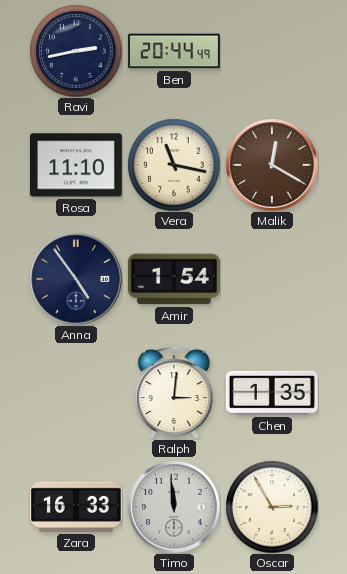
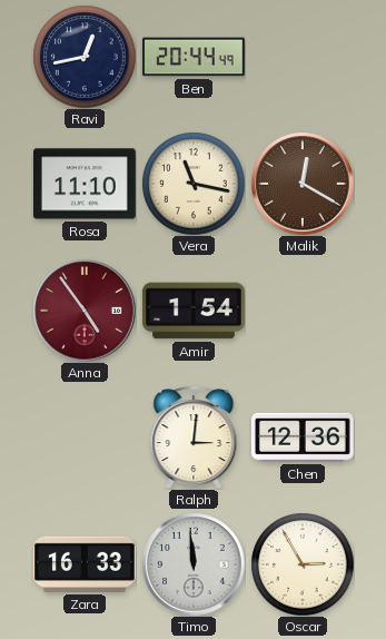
Ravi: 2:43 -> 12:43 (85, 57)
Anna dial: navy -> burgundy (85, 311)
Chen: 1:35 -> 12:36 (303, 438)
